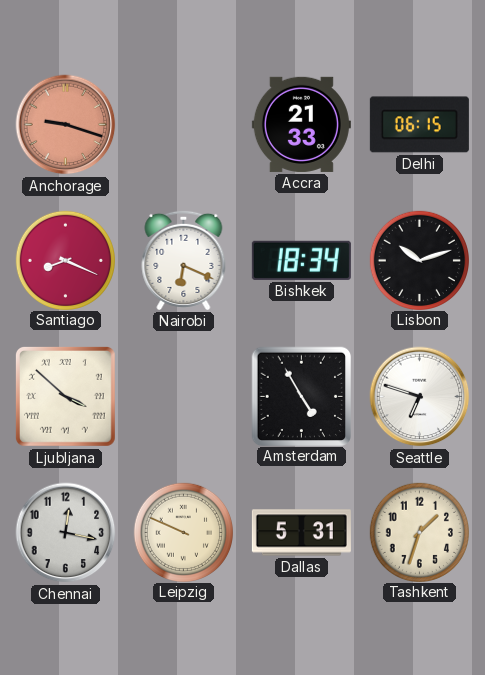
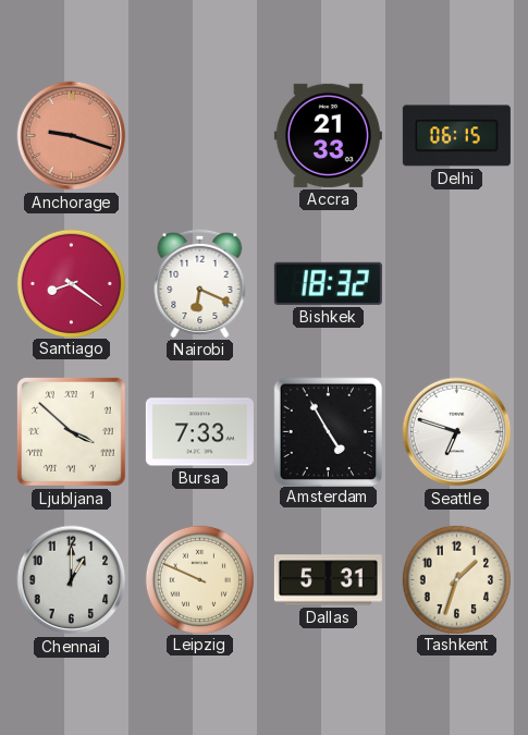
Santiago: 8:19 -> 8:21 (71, 283)
Bishkek: 18:34 -> 18:32 (328, 283)
Lisbon: 10:12 -> none (419, 260)
Bursa: none -> 7:33 (199, 432)
Chennai: 12:17 -> 1:00 (72, 580)
